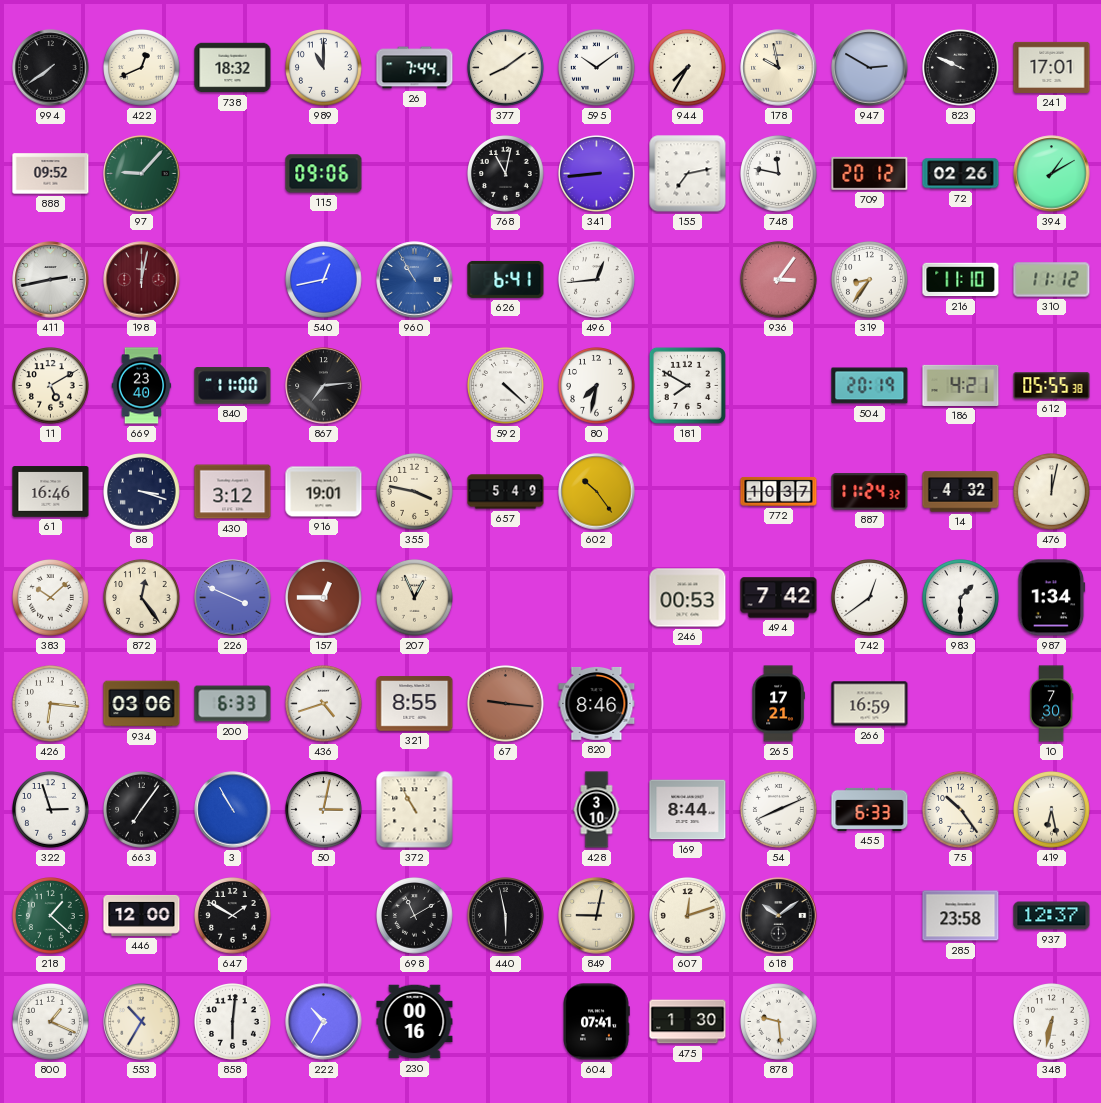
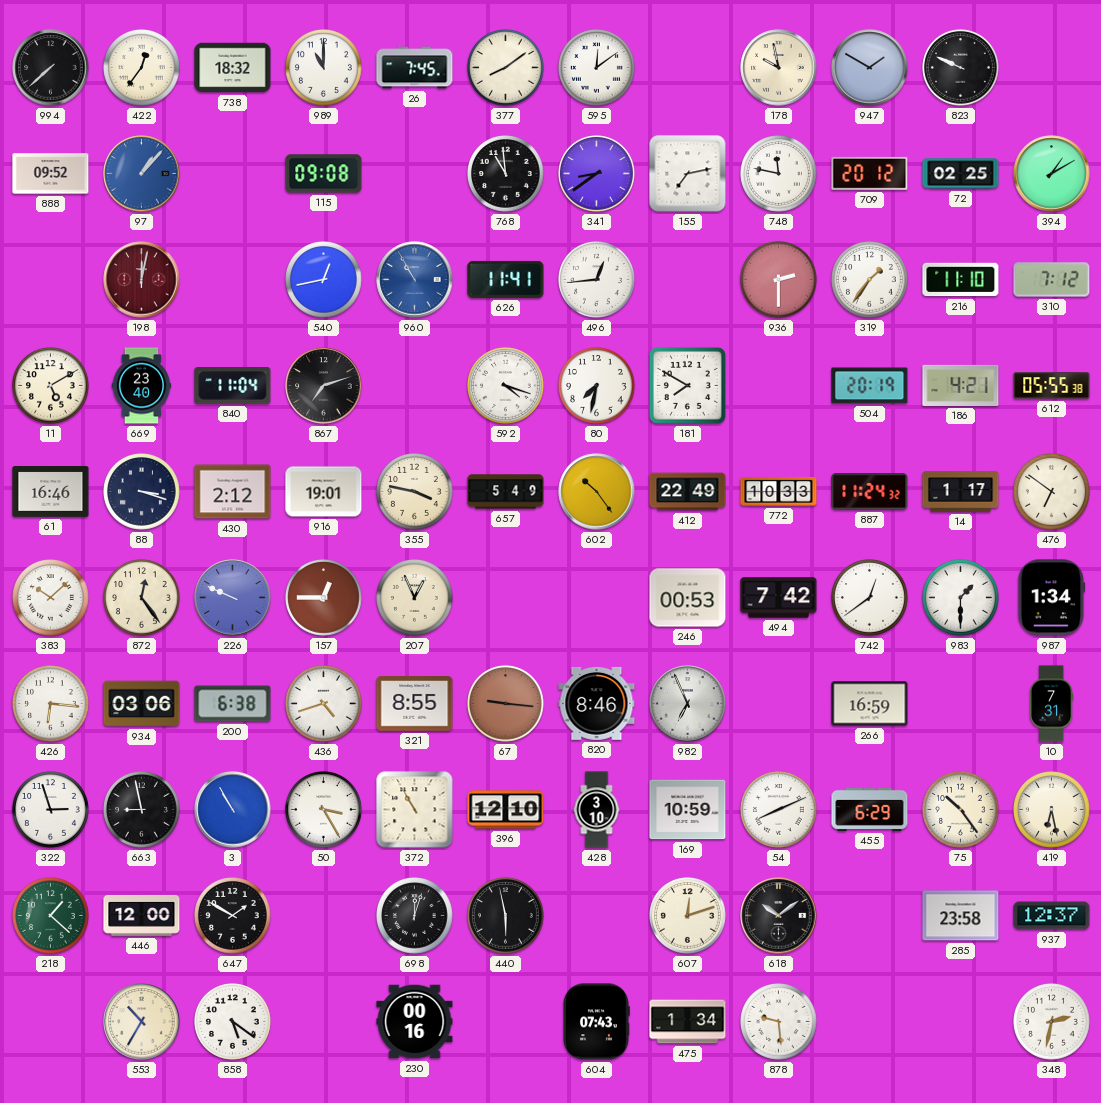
994: 7:39 -> 7:38 (51, 68)
422: 12:41 -> 12:36 (142, 68)
26: 7:44 -> 7:45 (415, 68)
595: 10:09 -> 12:09 (597, 68)
944: 7:35 -> none (688, 68)
947: 2:50 -> 1:50 (870, 68)
241: 17:01 -> none (1052, 67)
97: 9:07 -> 1:07 (142, 174)
97 dial: green -> blue (142, 174)
115: 09:06 -> 09:08 (324, 174)
768: 11:02 -> 10:59 (506, 174)
341: 8:44 -> 8:39 (597, 174)
72: 02:26 -> 02:25 (961, 174)
411: 2:43 -> none (51, 280)
626: 6:41 -> 11:41 (506, 279)
936: 3:06 -> 2:30 (779, 280)
319: 8:36 -> 1:36 (870, 280)
310: 11:12 -> 7:12 (1052, 280)
840: 11:00 -> 11:04 (233, 386)
867: 7:14 -> 7:12 (324, 386)
592: 4:22 -> 4:18 (506, 386)
430: 3:12 -> 2:12 (233, 492)
412: none -> 22:49 (688, 492)
772: 10:37 -> 10:33 (779, 491)
14: 4:32 -> 1:17 (961, 492)
476: 12:02 -> 6:51 (1052, 492)
226: 3:49 -> 9:49 (233, 598)
200: 6:33 -> 6:38 (233, 704)
982: none -> 6:56 (688, 704)
265: 17:21 -> none (778, 704)
10: 7:30 -> 7:31 (1051, 704)
663: 7:06 -> 8:58 (142, 810)
50: 3:02 -> 3:25 (324, 810)
396: none -> 12:10 (506, 810)
169: 8:44 -> 10:59 (688, 810)
455: 6:33 -> 6:29 (870, 809)
698: 11:10 -> 12:03 (415, 916)
849: 9:02 -> none (597, 916)
800: 1:19 -> none (51, 1022)
858: 6:01 -> 5:21 (233, 1022)
222: 10:35 -> none (324, 1022)
604: 07:41 -> 07:43 (596, 1022)
475: 1:30 -> 1:34 (688, 1022)
348: 6:32 -> 2:32 (1052, 1022)
